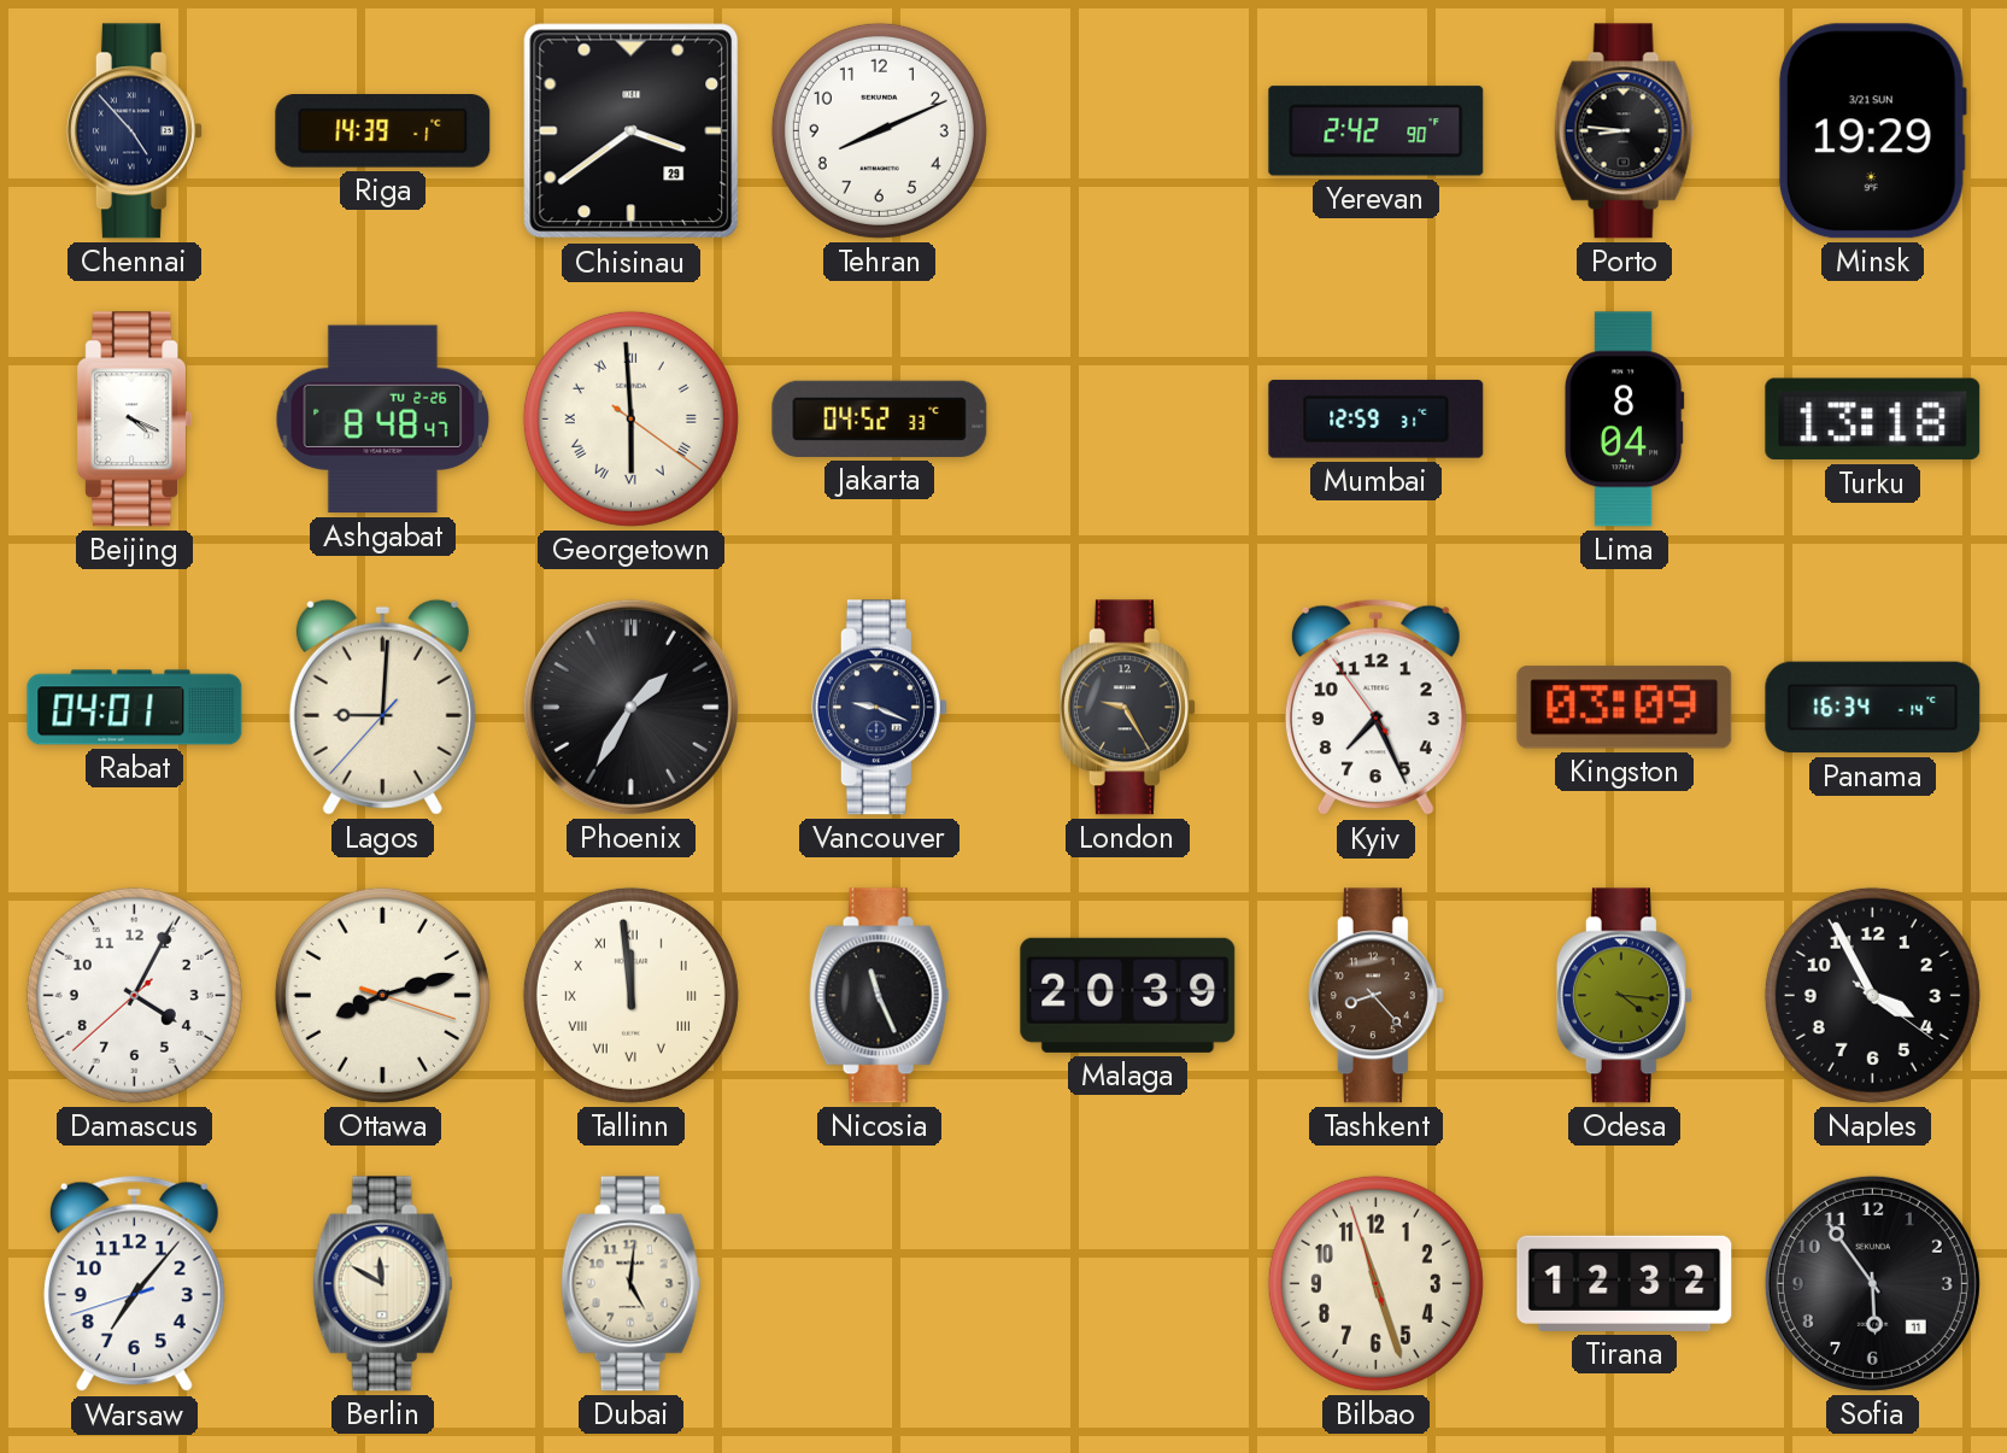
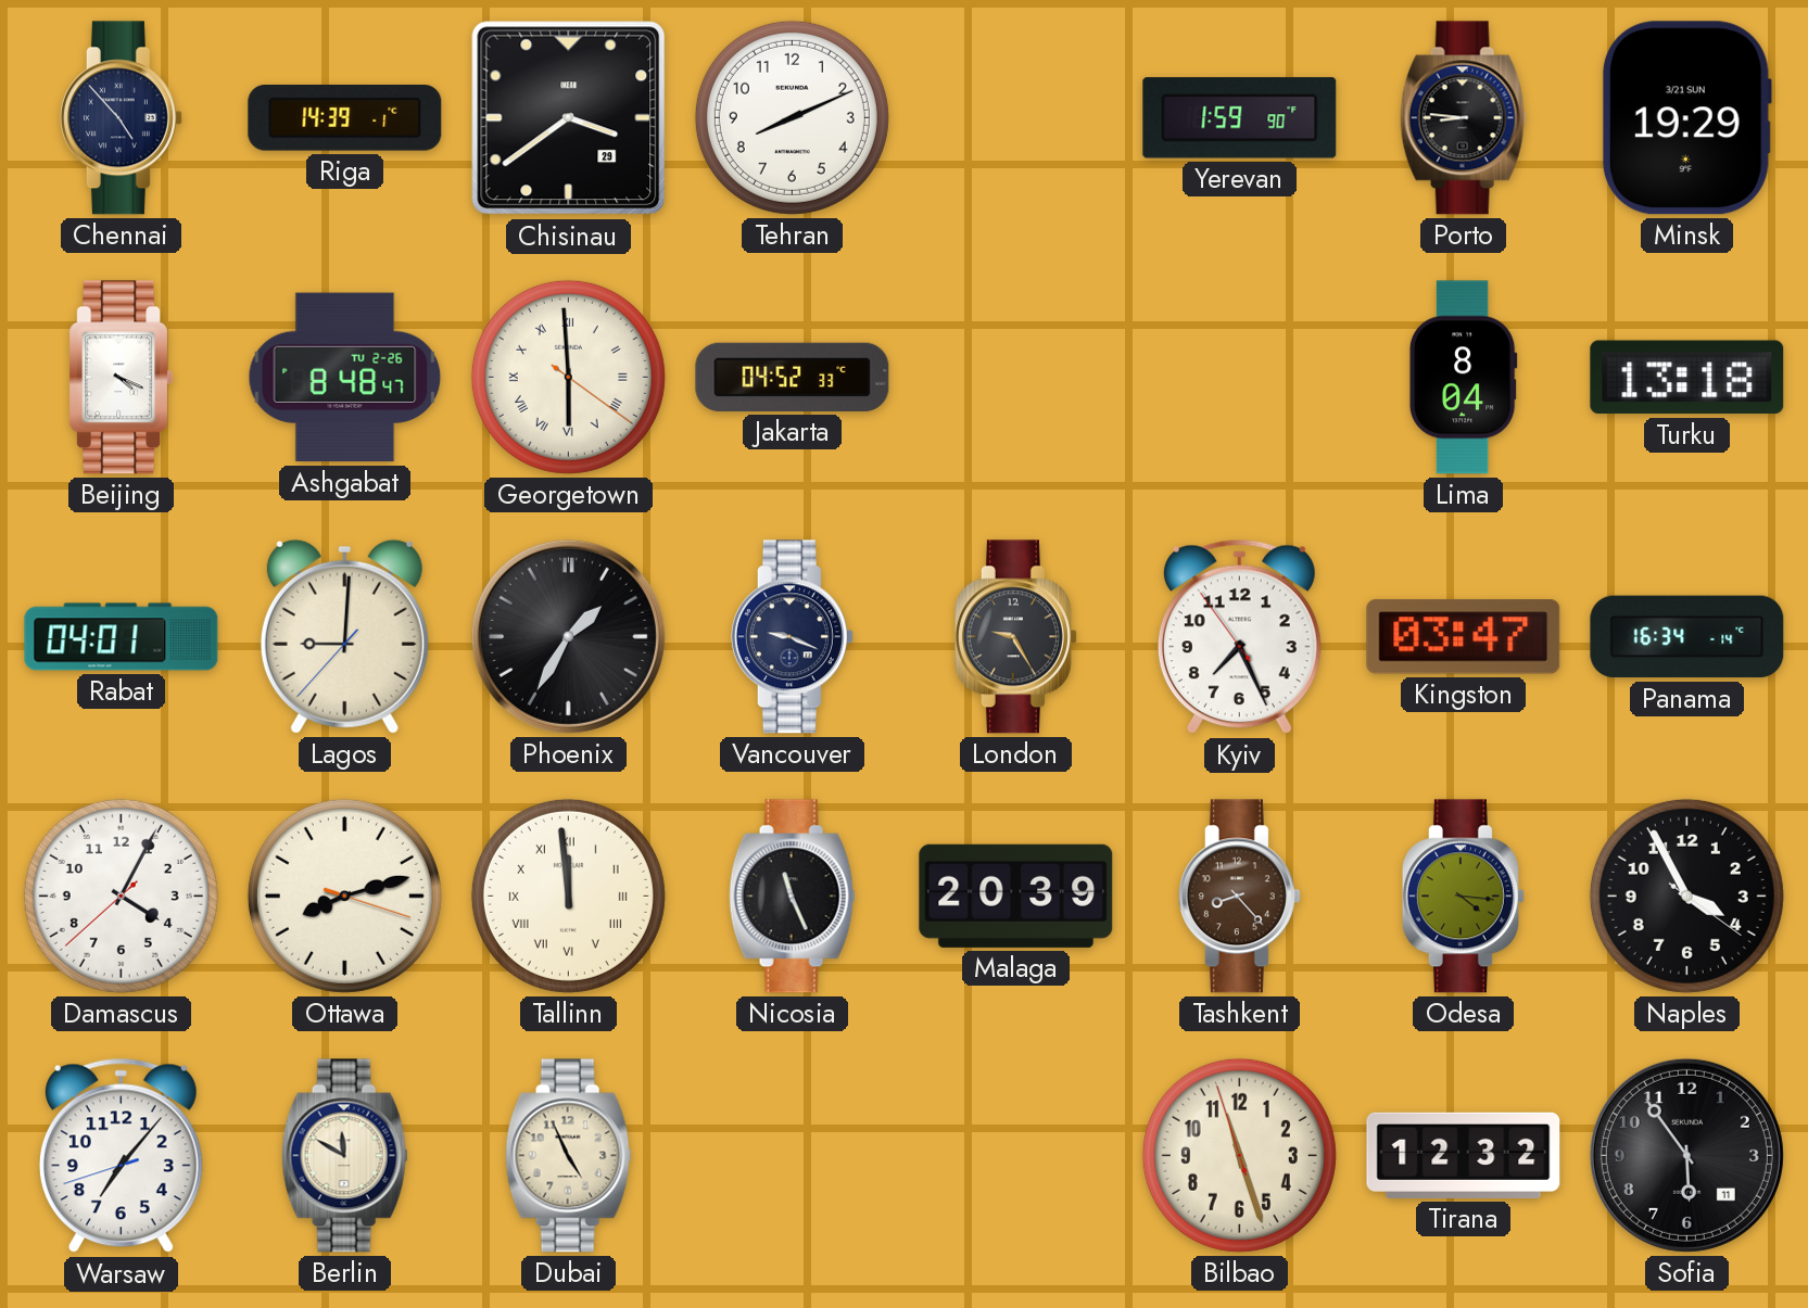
Yerevan: 2:42 -> 1:59 (1240, 118)
Mumbai: 12:59 -> none (1377, 418)
Kingston: 03:09 -> 03:47 (1464, 637)
Dubai: 5:01 -> 4:56 (568, 1156)
